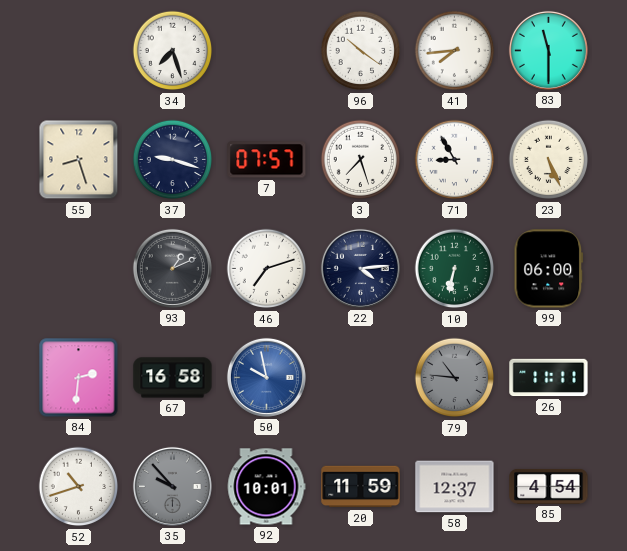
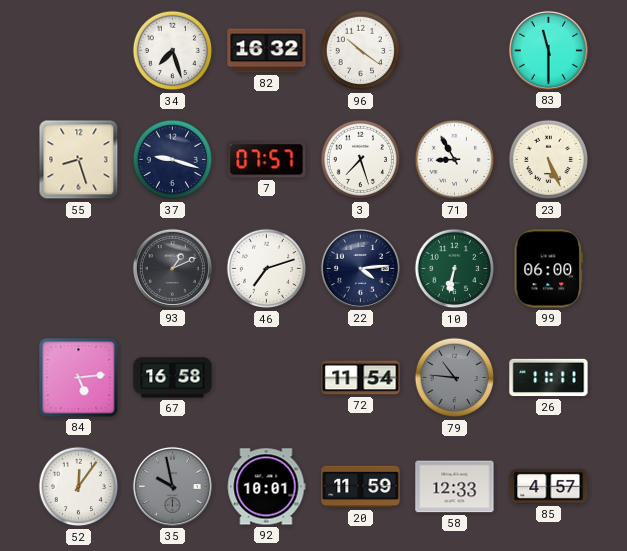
82: none -> 16:32 (267, 51)
41: 7:44 -> none (455, 51)
84: 2:31 -> 5:14 (79, 378)
50: 9:58 -> none (266, 377)
72: none -> 11:54 (361, 378)
52: 10:42 -> 12:06 (79, 487)
35: 9:53 -> 9:58 (172, 486)
58: 12:37 -> 12:33 (455, 487)
85: 4:54 -> 4:57 (549, 486)
